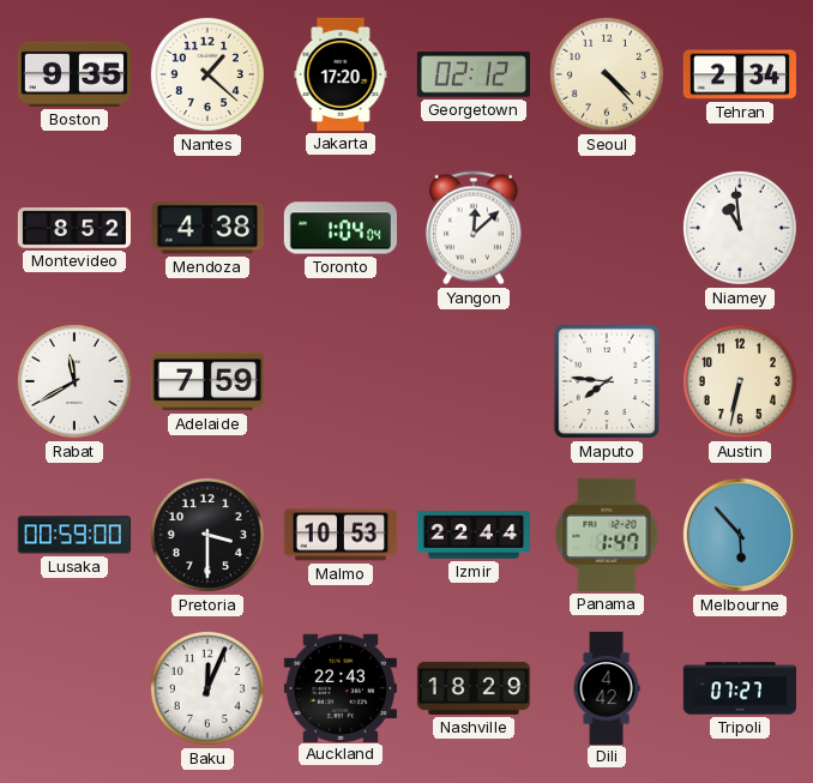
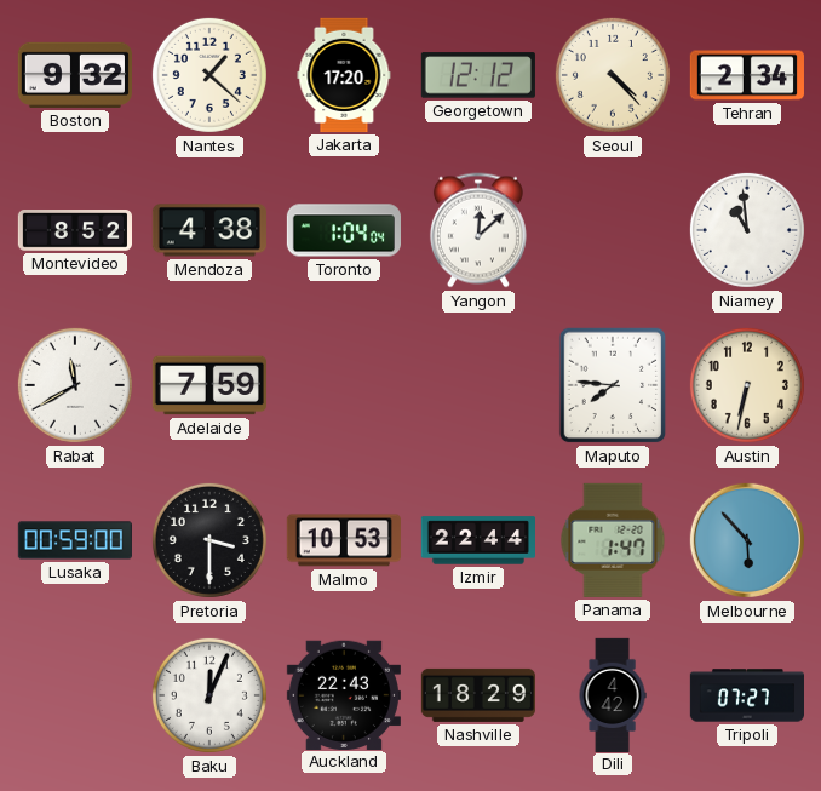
Boston: 9:35 -> 9:32 (75, 75)
Georgetown: 02:12 -> 12:12 (478, 75)
